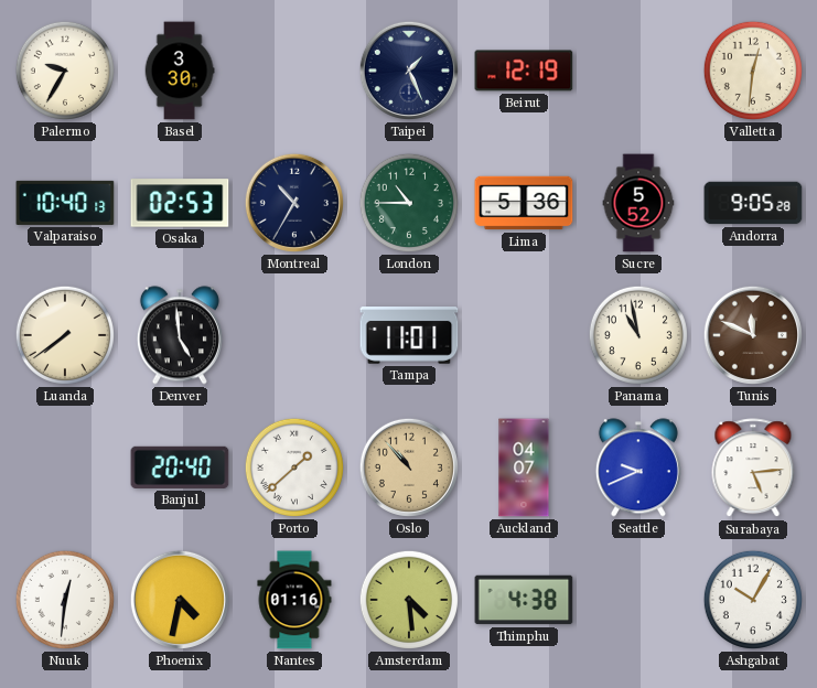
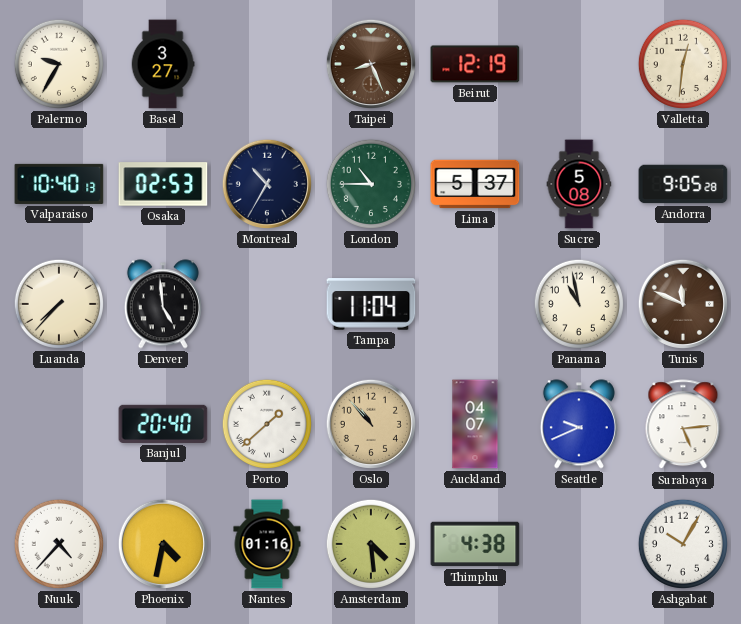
Basel: 3:30 -> 3:27 (163, 64)
Taipei: 1:26 -> 8:26 (371, 64)
Taipei dial: navy -> brown (371, 64)
Lima: 5:36 -> 5:37 (475, 184)
Sucre: 5:52 -> 5:08 (579, 184)
Luanda: 7:39 -> 7:37 (59, 304)
Tampa: 11:01 -> 11:04 (371, 304)
Nuuk: 12:31 -> 4:37 (59, 544)
